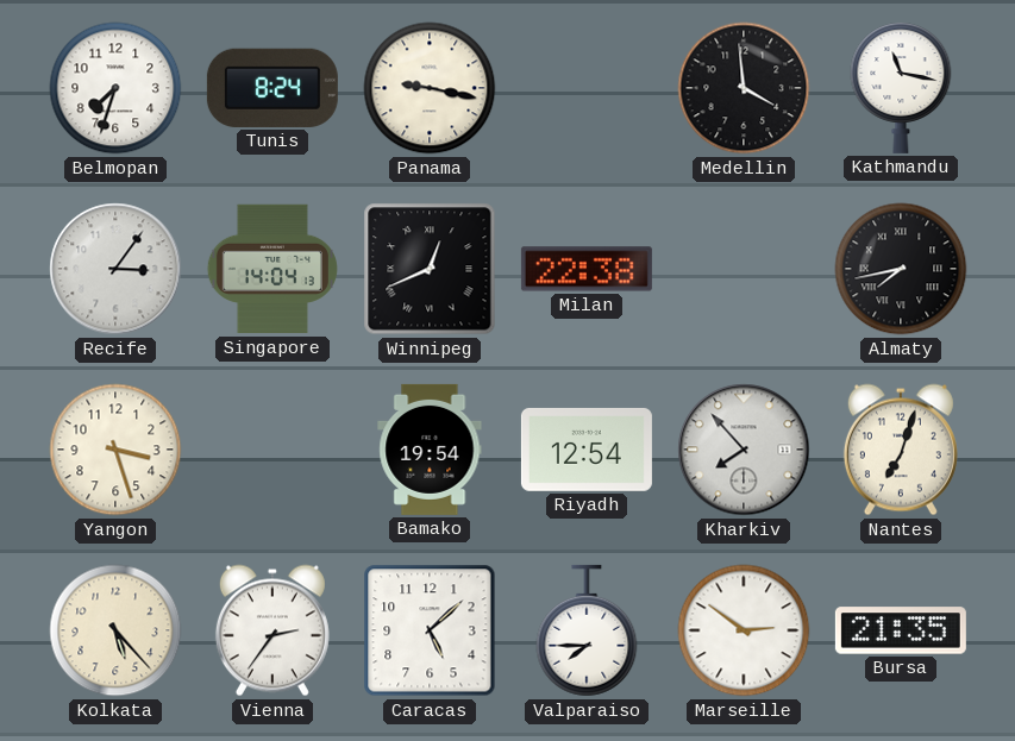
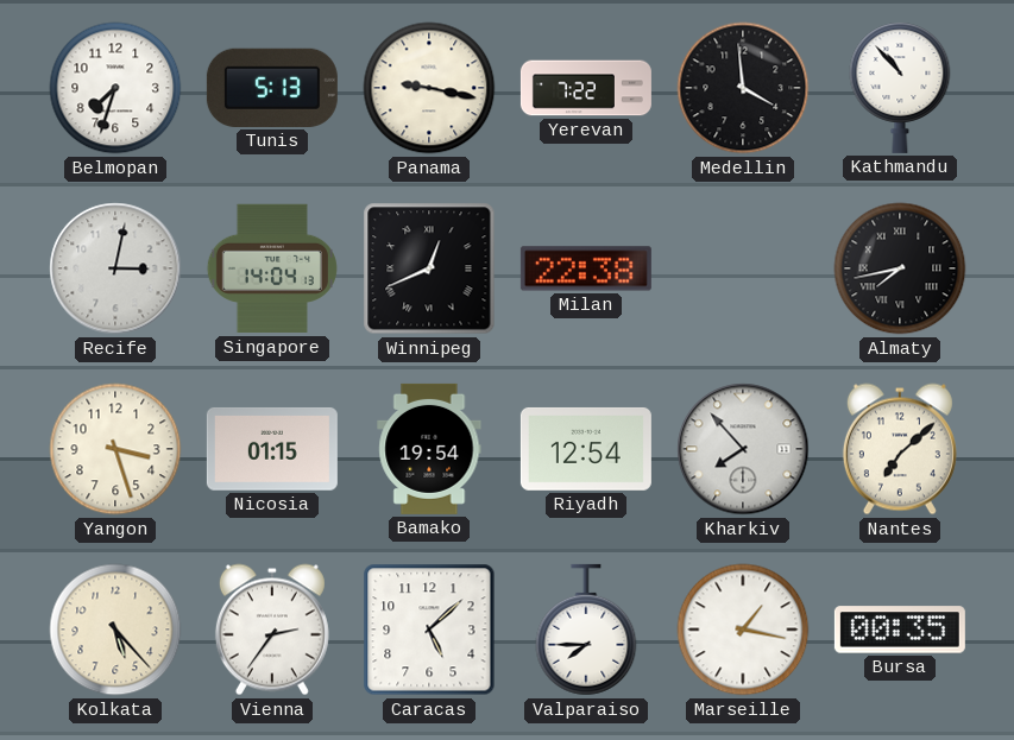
Tunis: 8:24 -> 5:13 (272, 88)
Yerevan: none -> 7:22 (586, 88)
Kathmandu: 11:17 -> 10:53 (900, 88)
Recife: 3:06 -> 3:02 (115, 268)
Nicosia: none -> 01:15 (272, 449)
Nantes: 7:03 -> 7:08 (900, 449)
Marseille: 2:51 -> 1:17 (743, 630)
Bursa: 21:35 -> 00:35 (900, 630)
